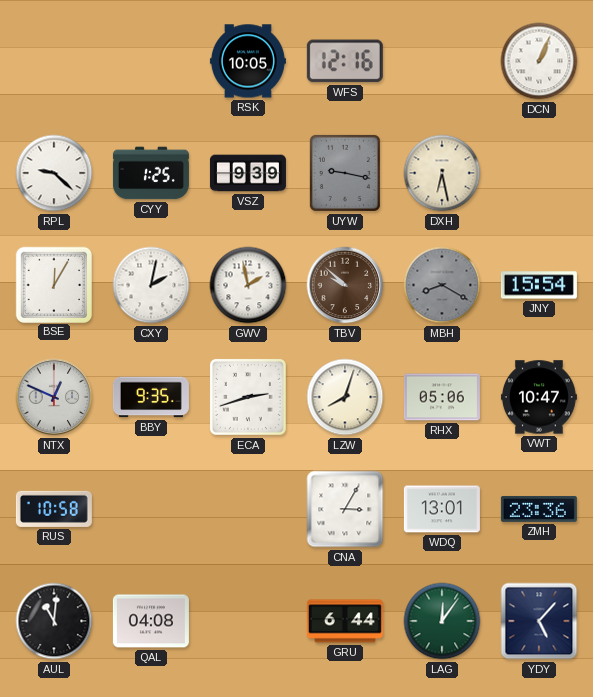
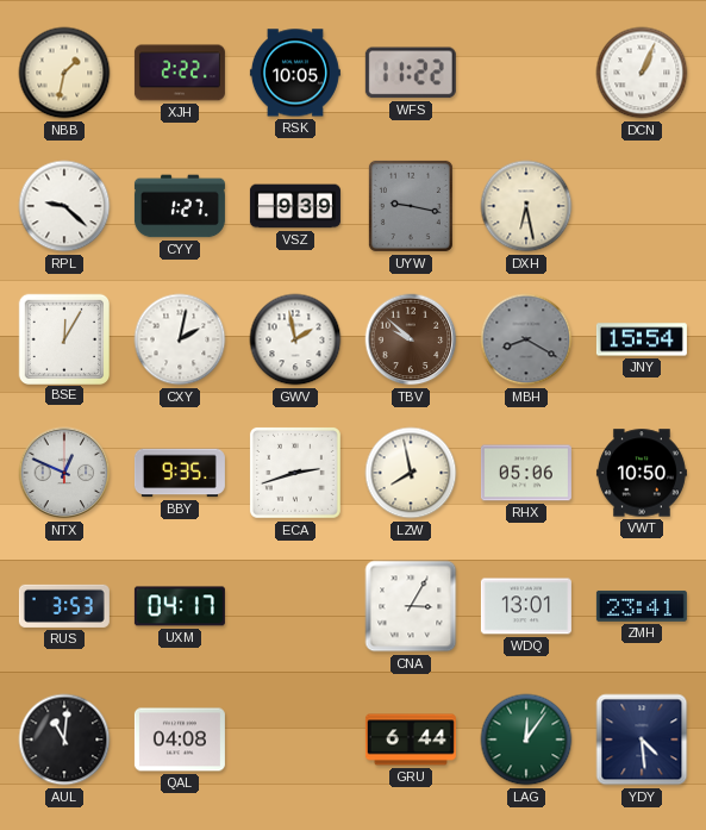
NBB: none -> 1:32 (64, 73)
XJH: none -> 2:22 (180, 73)
WFS: 12:16 -> 11:22 (411, 73)
CYY: 1:25 -> 1:27 (180, 206)
LZW: 8:03 -> 7:58 (411, 473)
VWT: 10:47 -> 10:50 (642, 473)
RUS: 10:58 -> 3:53 (64, 606)
UXM: none -> 04:17 (180, 606)
ZMH: 23:36 -> 23:41 (642, 606)
YDY: 5:07 -> 4:29 (642, 739)
